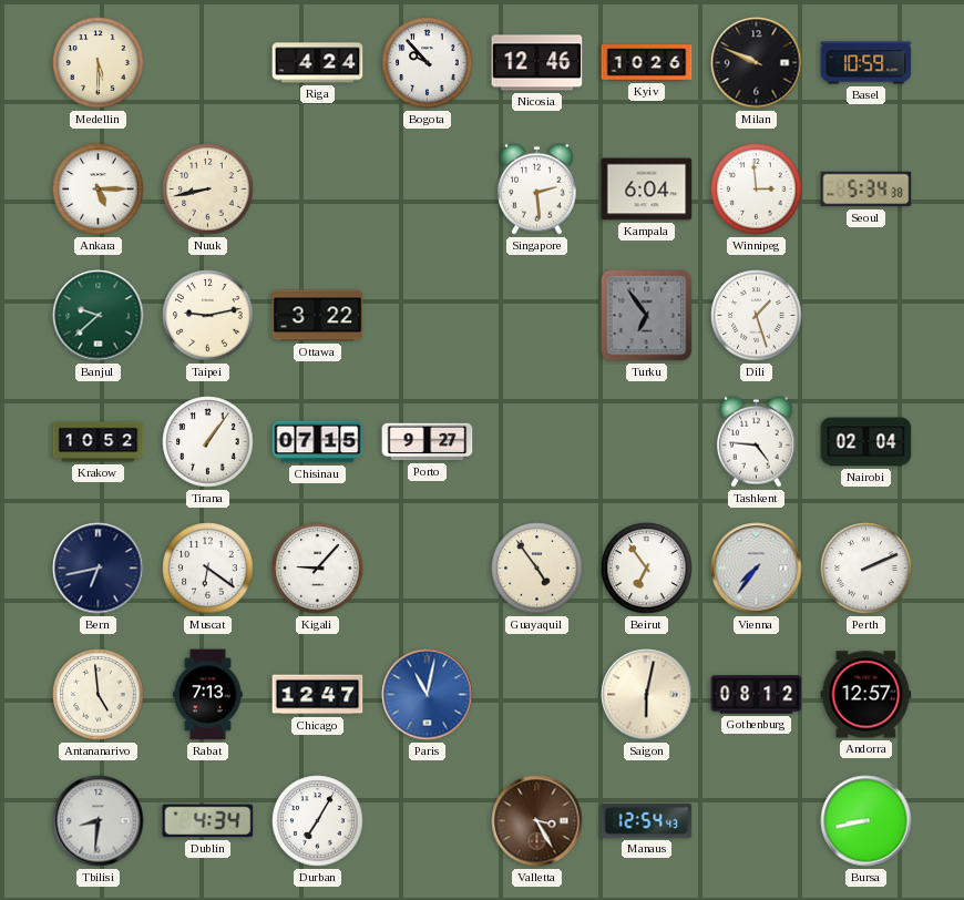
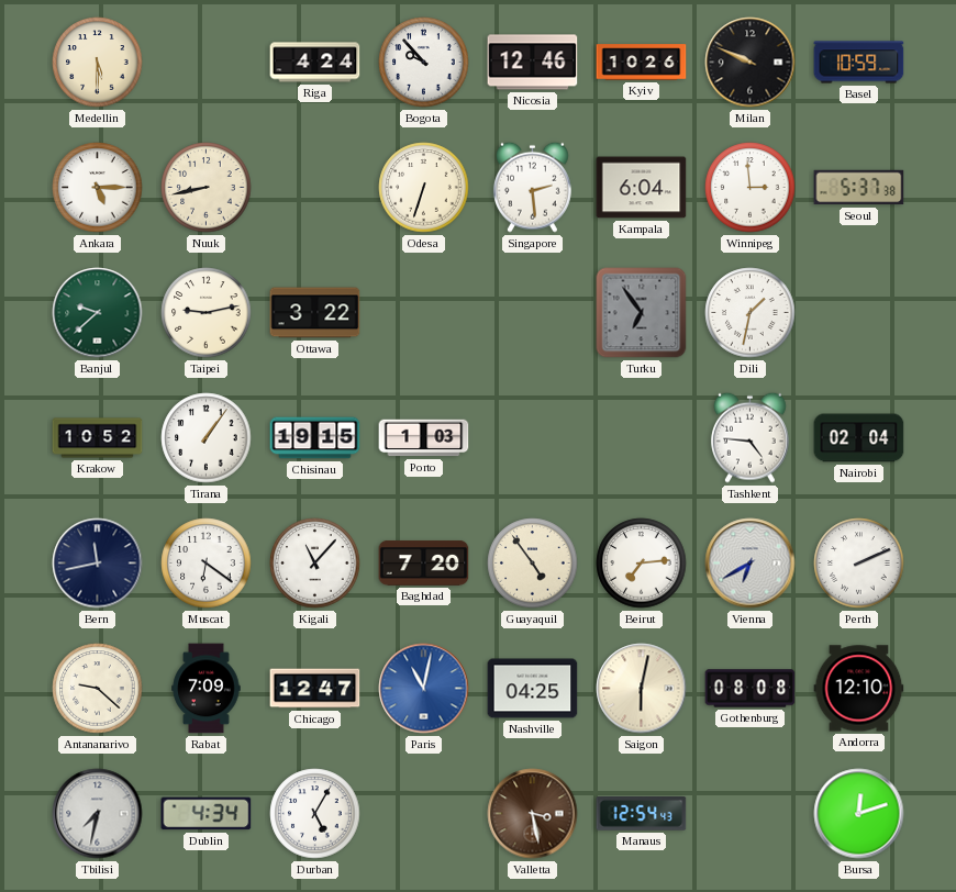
Odesa: none -> 6:33 (424, 188)
Seoul: 5:34 -> 5:37 (859, 188)
Dili: 1:27 -> 1:32 (751, 313)
Chisinau: 07:15 -> 19:15 (315, 438)
Porto: 9:27 -> 1:03 (424, 438)
Bern: 6:43 -> 11:43 (98, 564)
Kigali: 9:07 -> 11:07 (315, 564)
Baghdad: none -> 7:20 (424, 562)
Beirut: 6:54 -> 7:14 (642, 564)
Vienna: 7:36 -> 6:40 (751, 564)
Antananarivo: 4:59 -> 9:22 (98, 689)
Rabat: 7:13 -> 7:09 (207, 689)
Nashville: none -> 04:25 (533, 689)
Gothenburg: 08:12 -> 08:08 (751, 689)
Andorra: 12:57 -> 12:10 (859, 689)
Tbilisi: 8:31 -> 7:32 (98, 814)
Durban: 7:05 -> 5:05 (315, 814)
Valletta: 3:25 -> 3:28 (533, 814)
Bursa: 8:43 -> 12:12 (859, 814)
